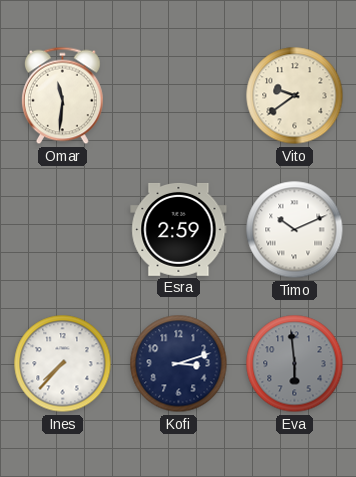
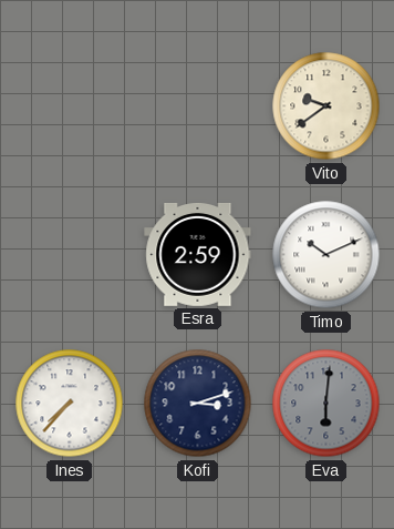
Omar: 11:31 -> none (62, 96)
Eva: 5:59 -> 6:01 (326, 404)
